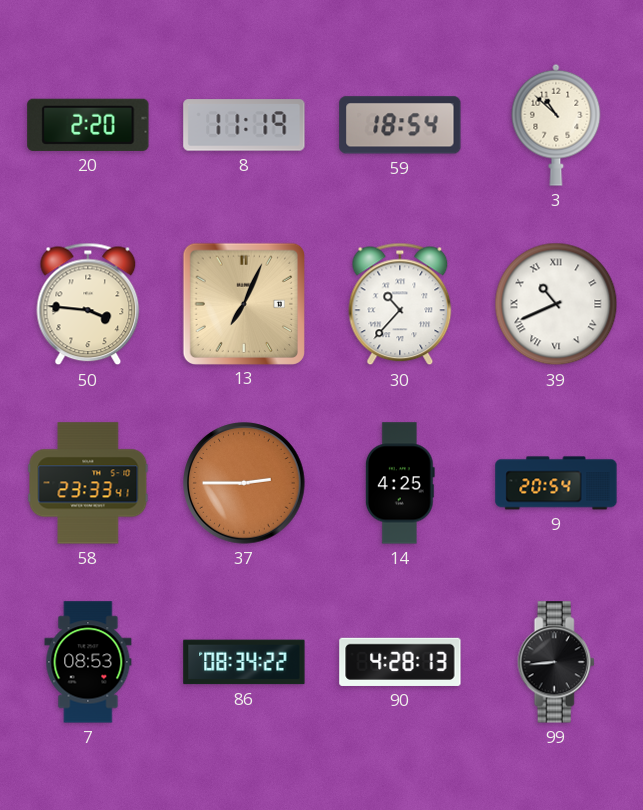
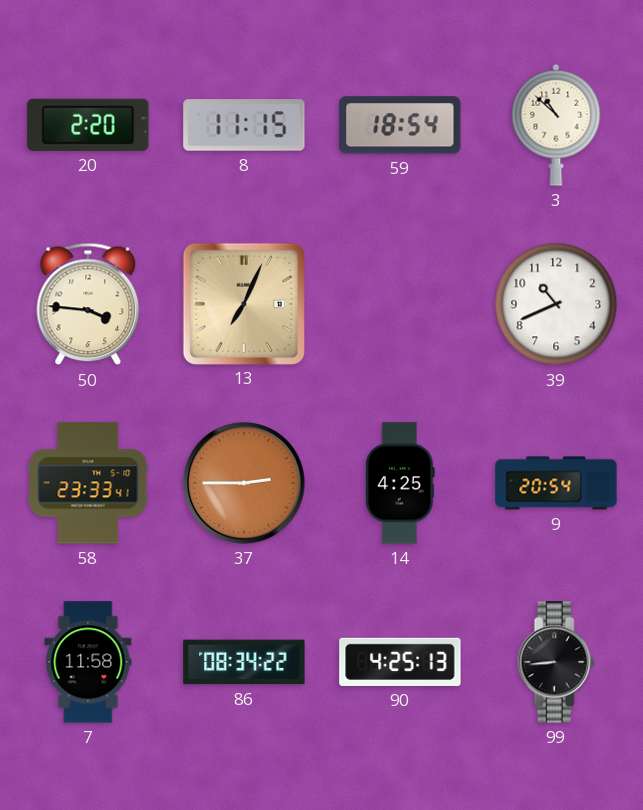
8: 11:19 -> 11:15 (244, 125)
30: 10:37 -> none (400, 304)
39 numerals: Roman -> Arabic (556, 304)
7: 08:53 -> 11:58 (88, 662)
90: 4:28 -> 4:25 (400, 662)
